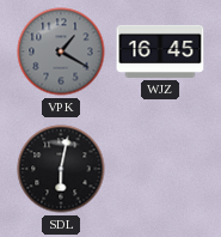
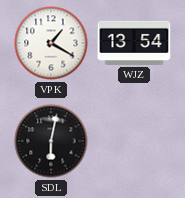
VPK dial: grey -> white (51, 43)
WJZ: 16:45 -> 13:54 (134, 43)
